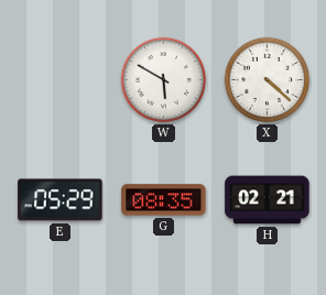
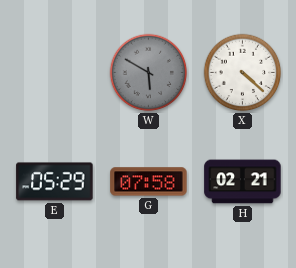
W dial: white -> grey (149, 73)
G: 08:35 -> 07:58 (149, 182)
